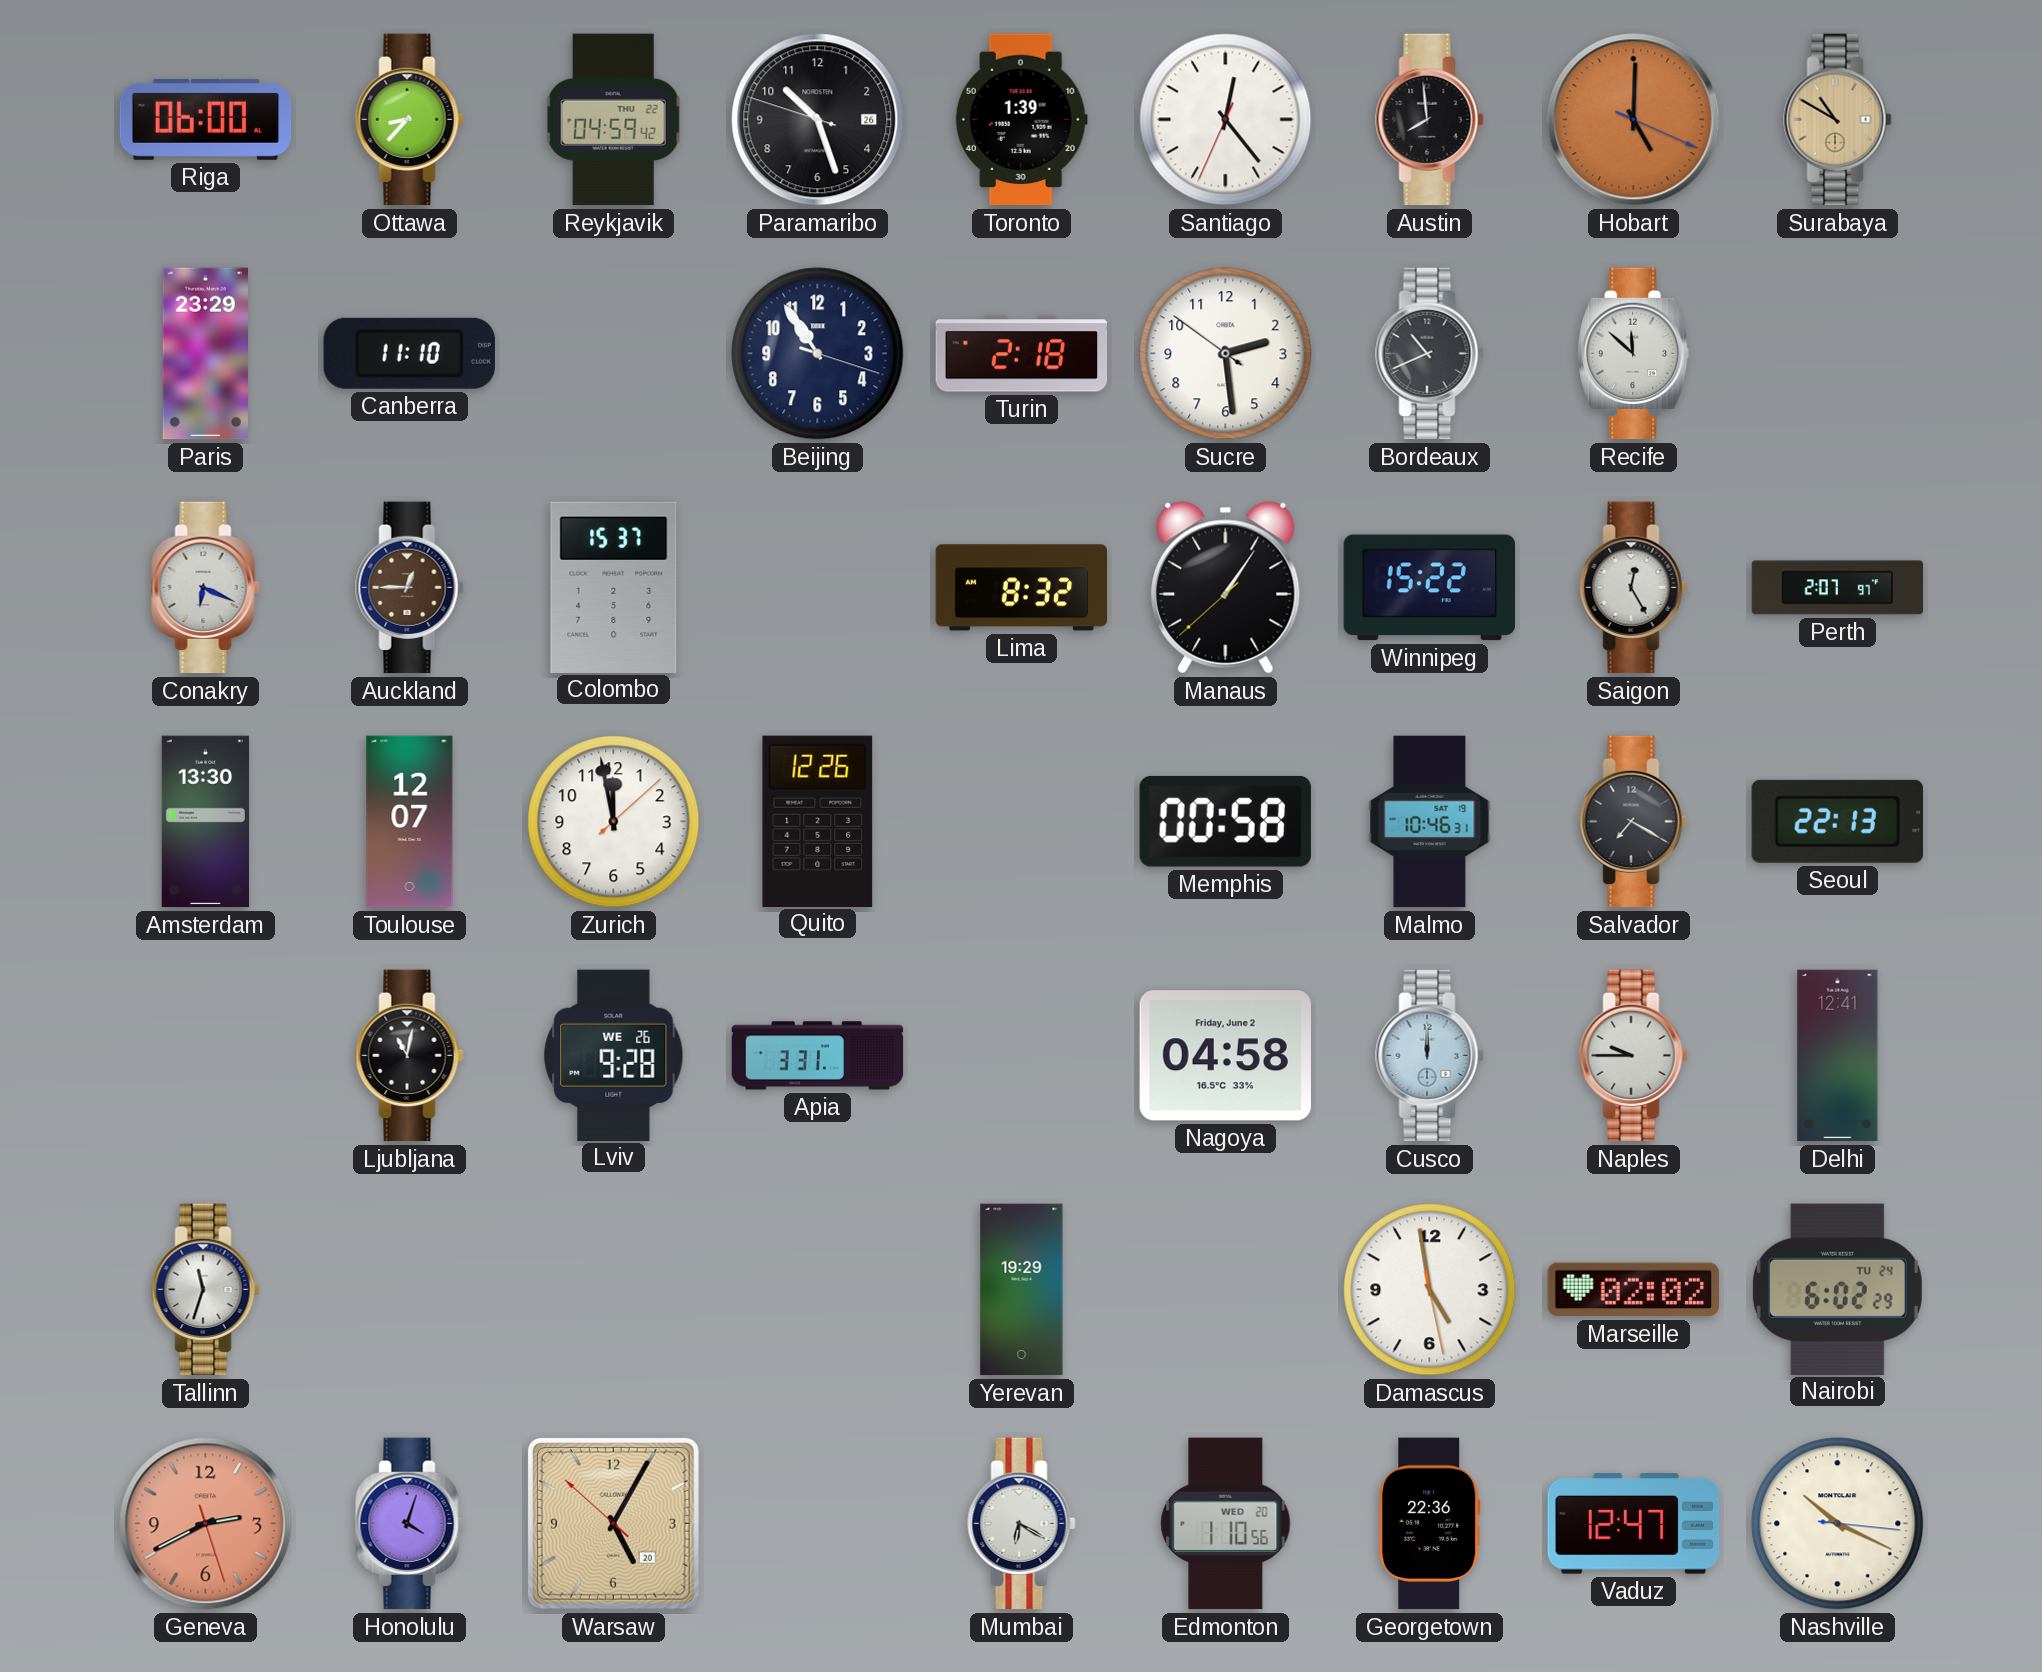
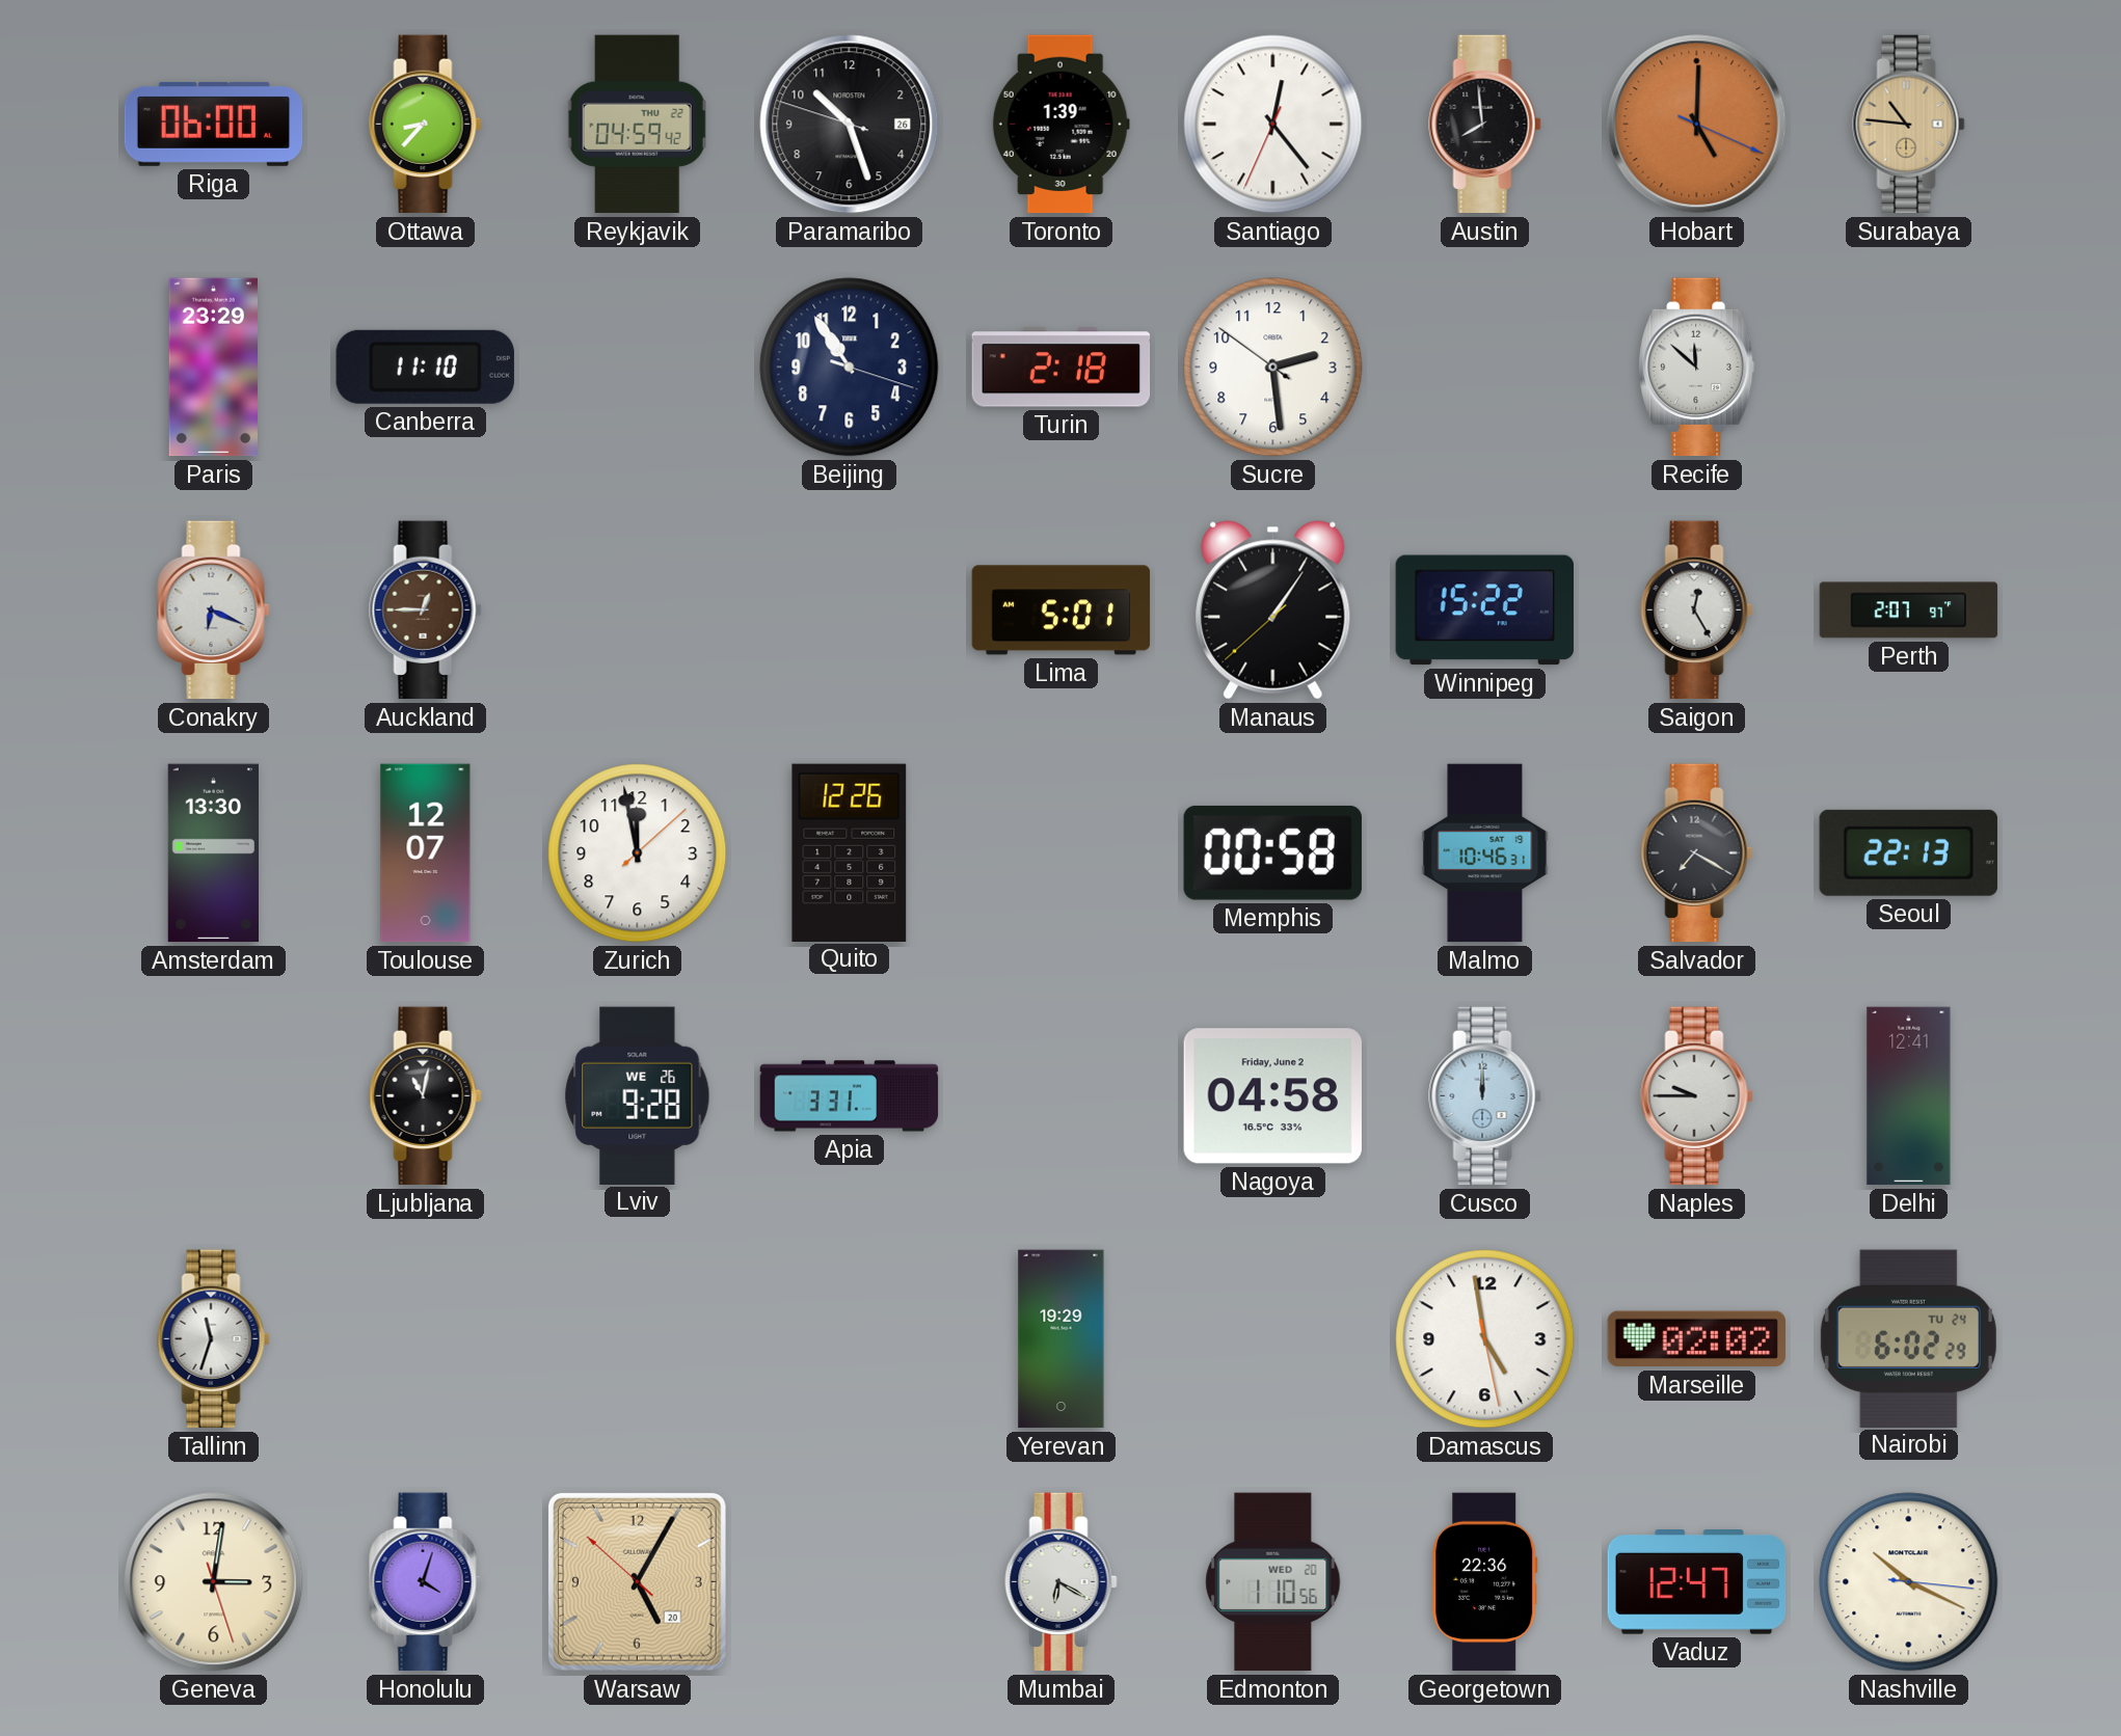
Surabaya: 10:50 -> 10:46 (1909, 125)
Bordeaux: 10:41 -> none (1430, 354)
Colombo: 15:37 -> none (614, 587)
Lima: 8:32 -> 5:01 (1062, 611)
Geneva: 2:40 -> 3:01 (214, 1582)
Geneva dial: salmon -> cream (214, 1582)
